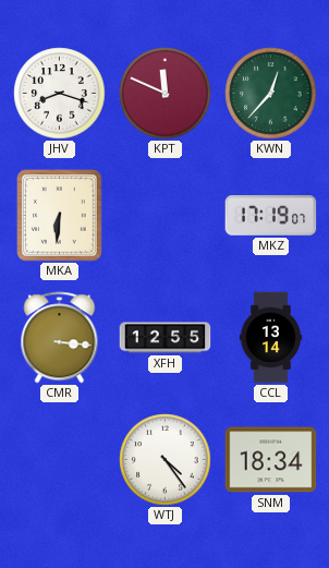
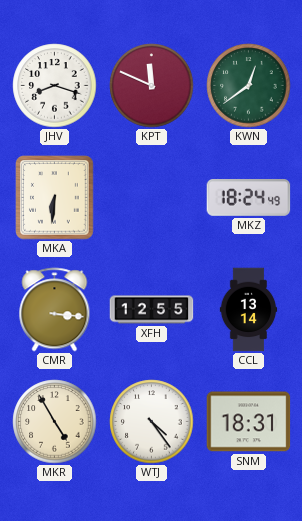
KWN: 12:37 -> 12:39 (249, 86)
MKZ: 17:19 -> 18:24 (249, 198)
MKR: none -> 4:55 (55, 422)
SNM: 18:34 -> 18:31 (249, 422)
